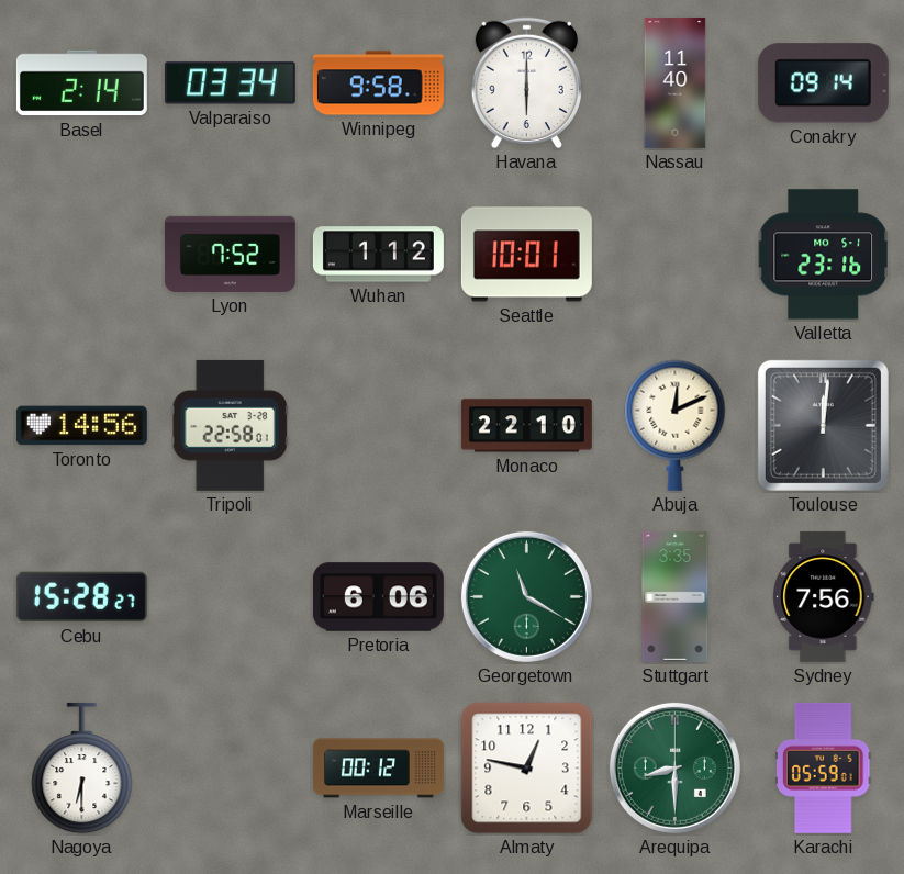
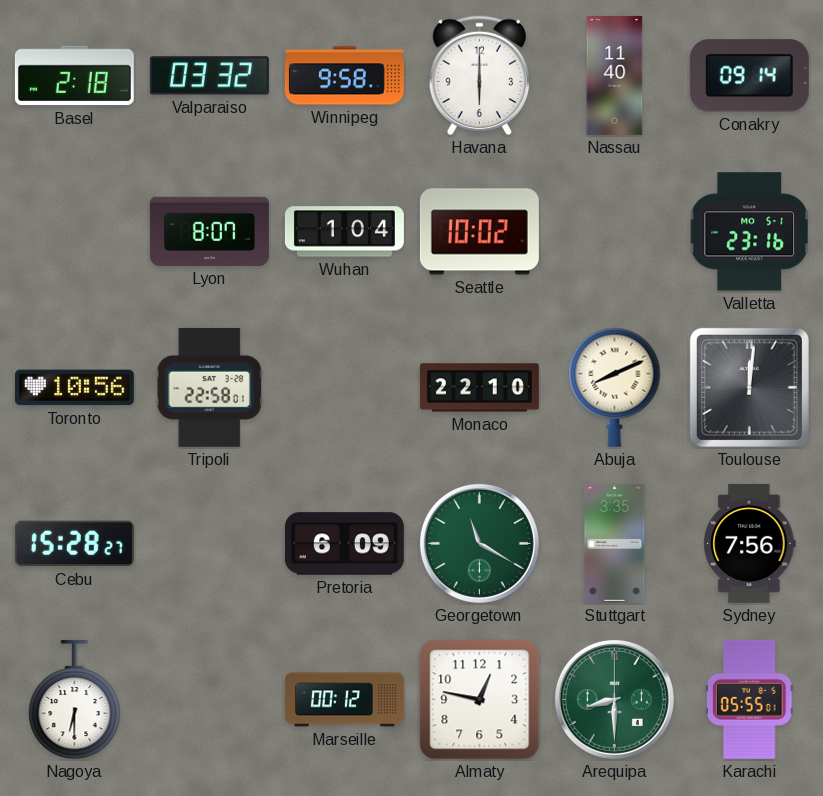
Basel: 2:14 -> 2:18 (74, 76)
Valparaiso: 03:34 -> 03:32 (209, 76)
Lyon: 7:52 -> 8:07 (209, 231)
Wuhan: 1:12 -> 1:04 (344, 232)
Seattle: 10:01 -> 10:02 (479, 232)
Toronto: 14:56 -> 10:56 (74, 388)
Abuja: 12:11 -> 8:11 (615, 387)
Pretoria: 6:06 -> 6:09 (344, 544)
Karachi: 05:59 -> 05:55 (750, 699)
